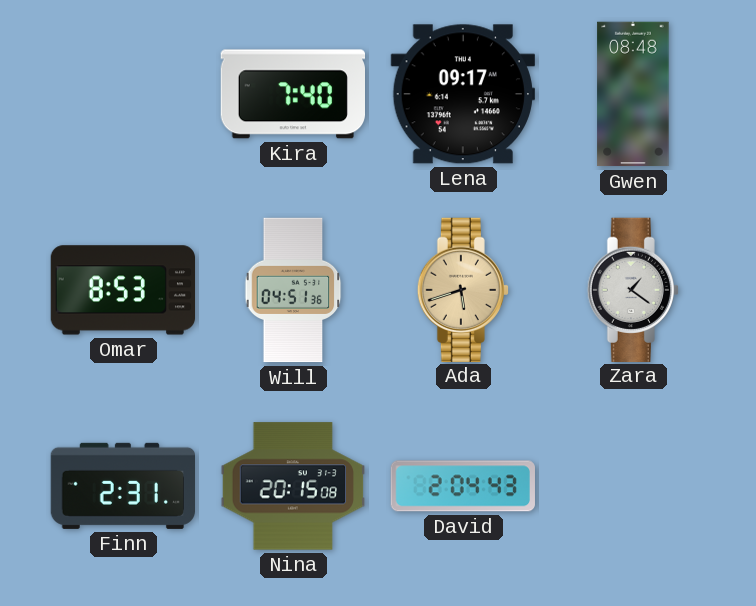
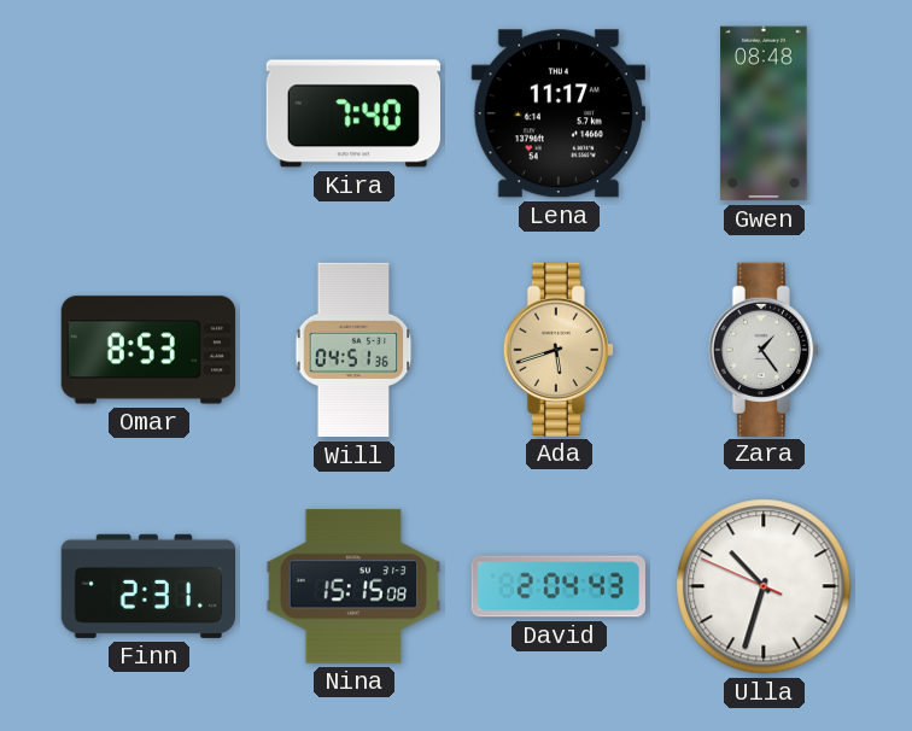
Lena: 09:17 -> 11:17 (559, 113)
Zara: 1:21 -> 1:24 (762, 349)
Nina: 20:15 -> 15:15 (353, 586)
Ulla: none -> 10:32 (764, 586)
